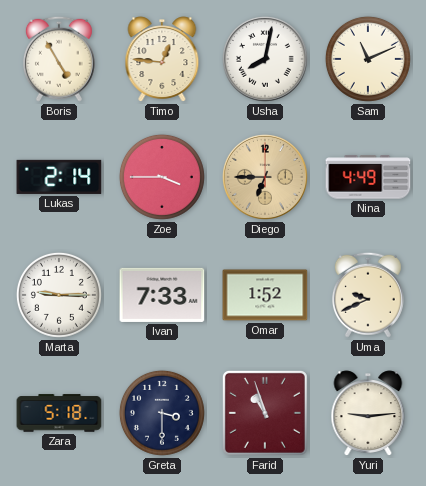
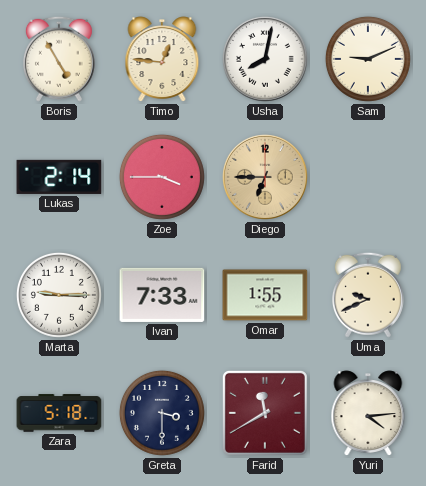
Sam: 11:11 -> 9:11 (368, 59)
Nina: 4:49 -> none (368, 177)
Omar: 1:52 -> 1:55 (265, 295)
Farid: 10:57 -> 11:40 (265, 413)
Yuri: 9:14 -> 4:14 (368, 413)
